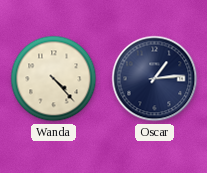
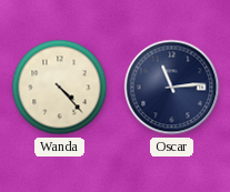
Oscar: 1:14 -> 11:14 (172, 88)
